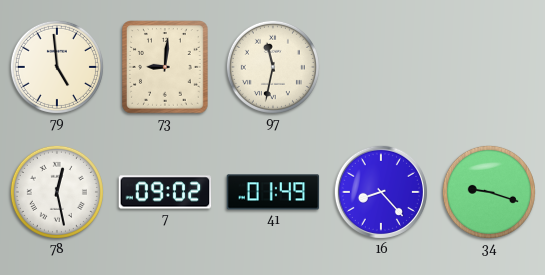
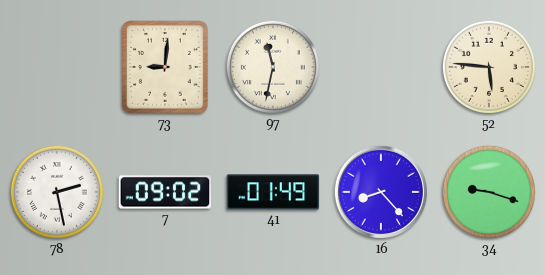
79: 4:59 -> none (57, 67)
52: none -> 5:46 (489, 67)
78: 12:28 -> 2:28 (57, 192)
